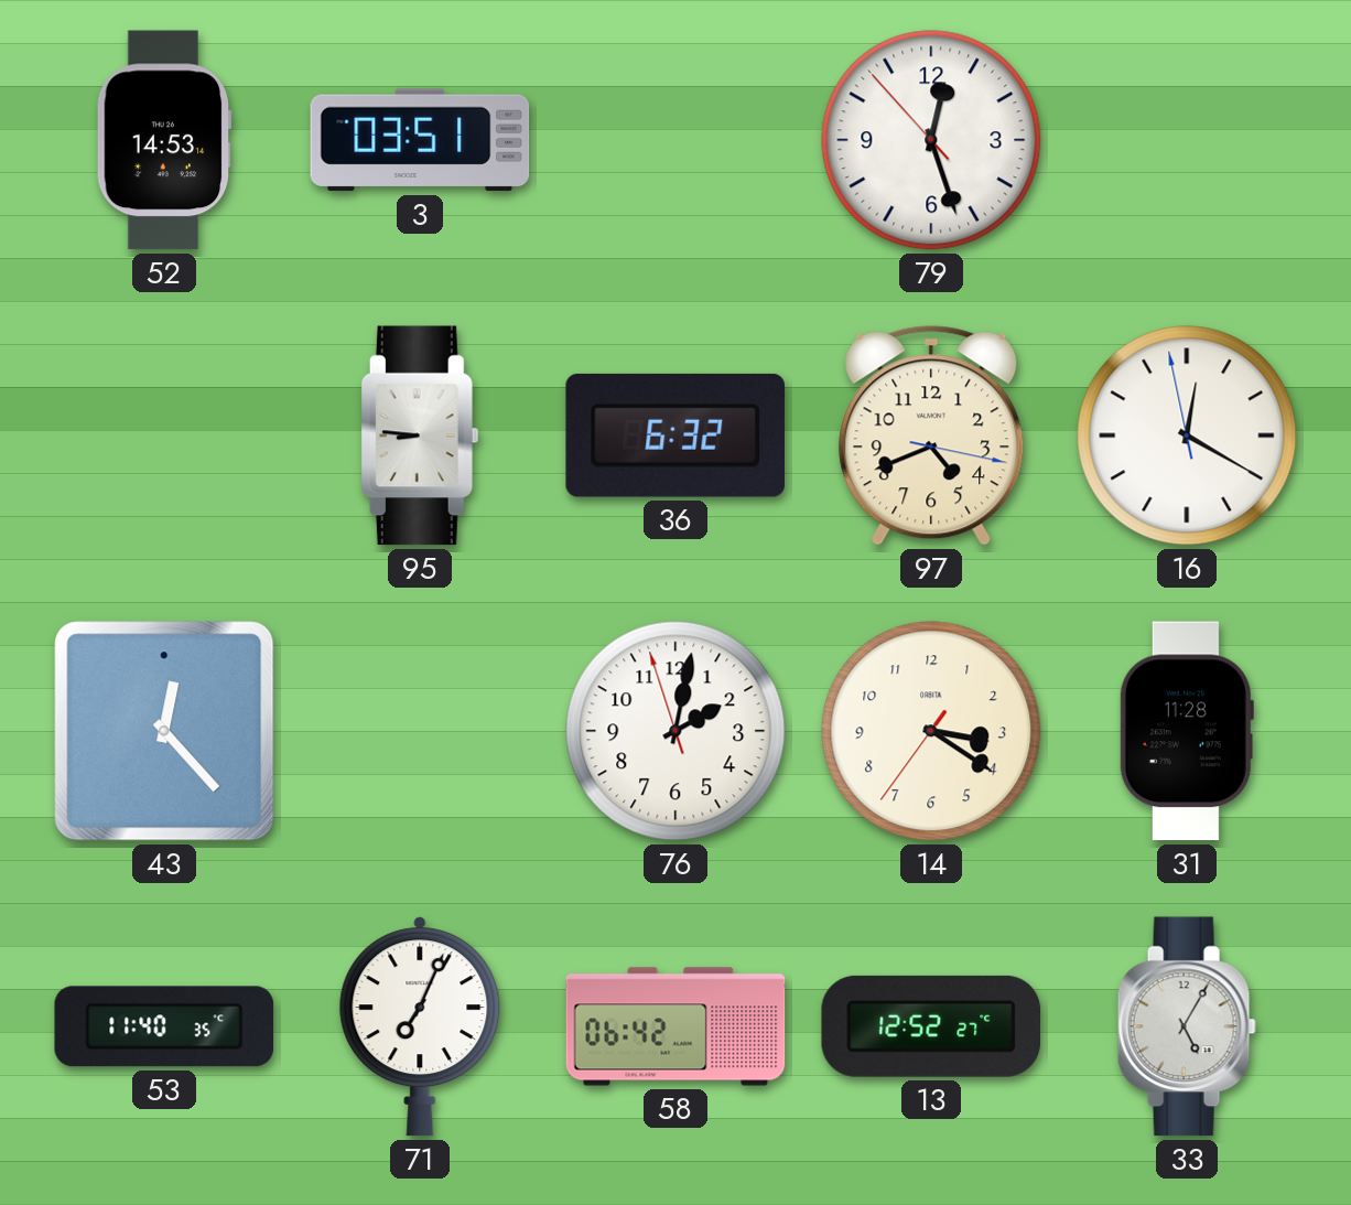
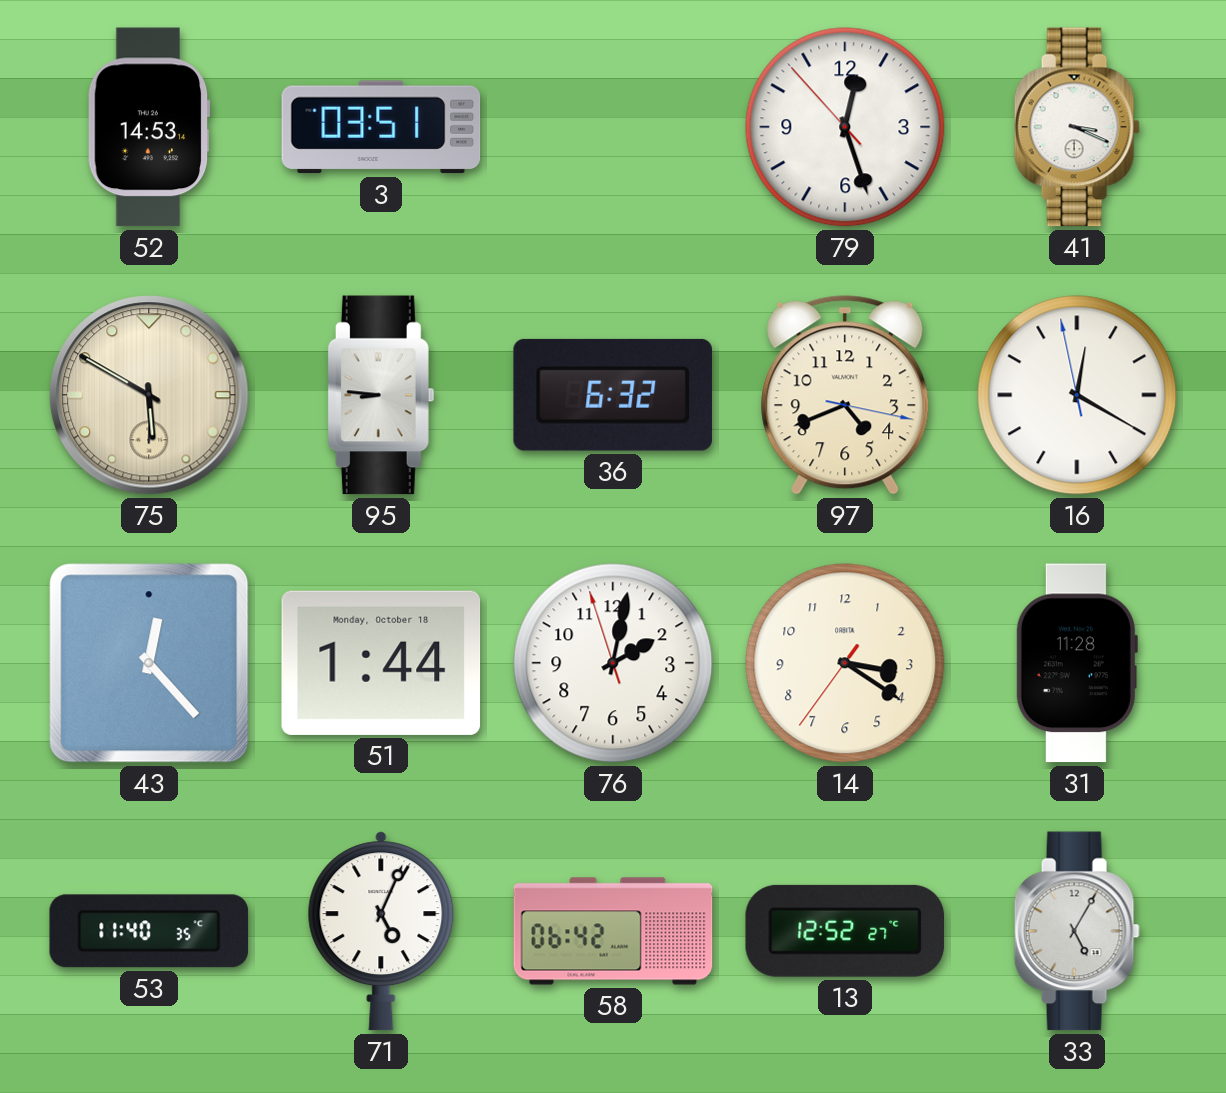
41: none -> 3:19 (1077, 127)
75: none -> 5:50 (149, 395)
51: none -> 1:44 (381, 663)
71: 7:04 -> 5:04 (381, 931)
